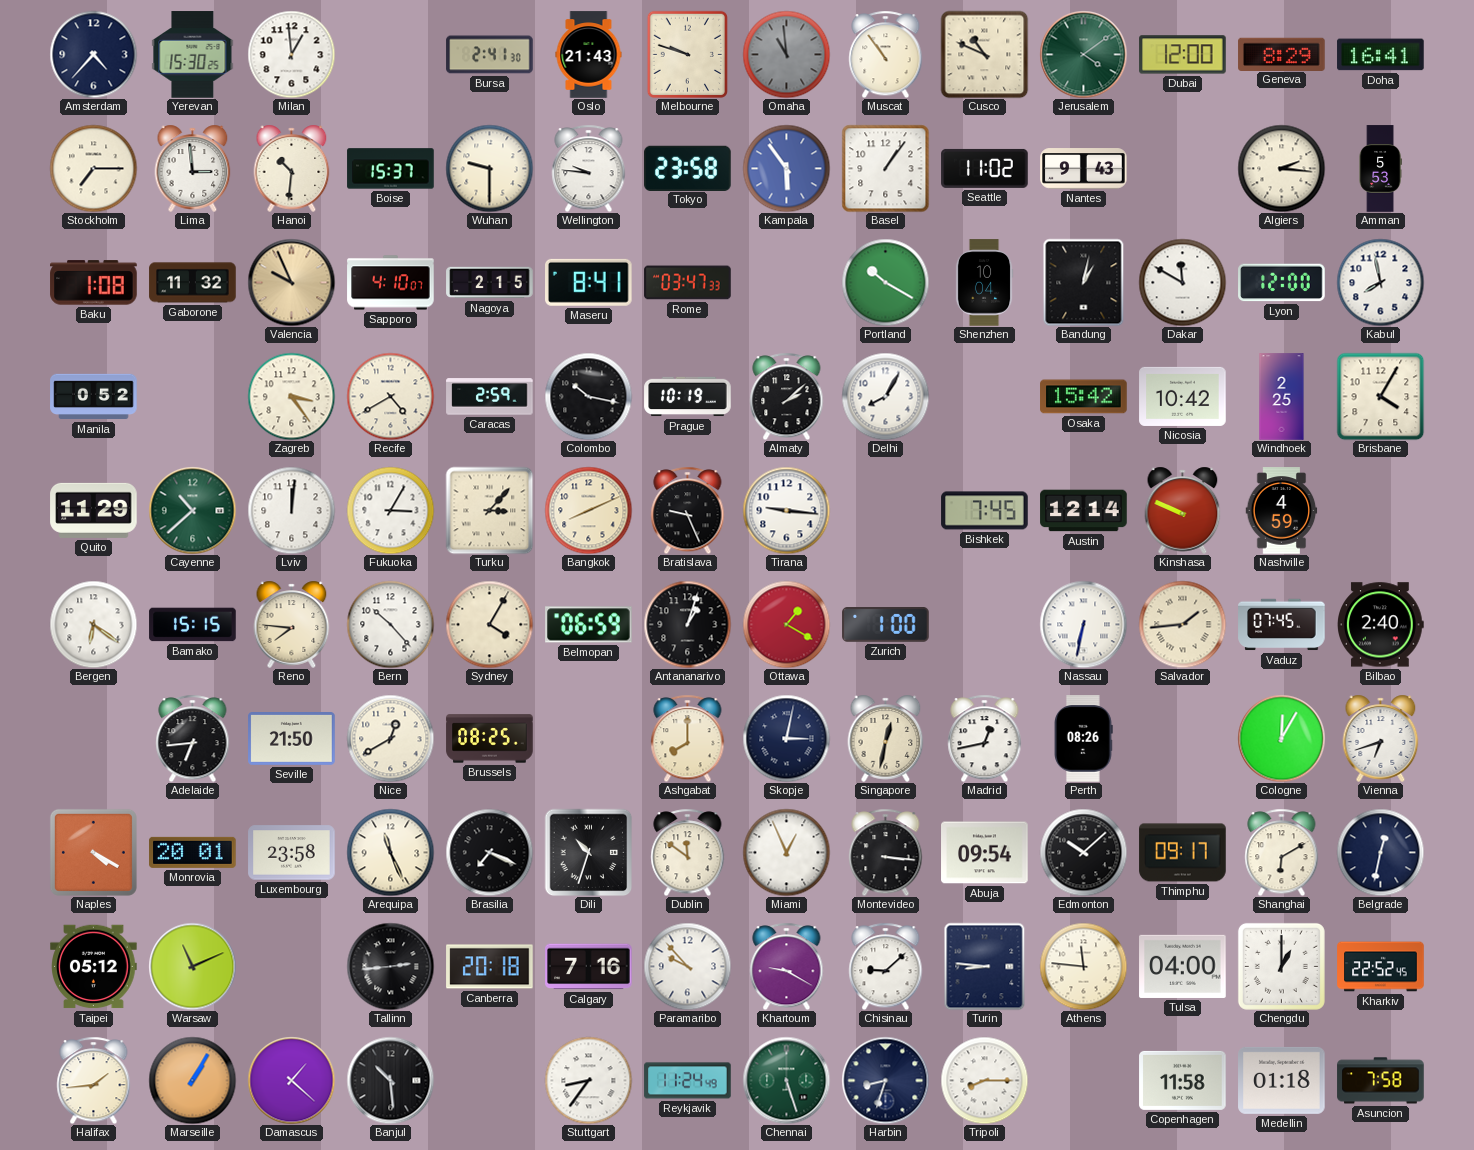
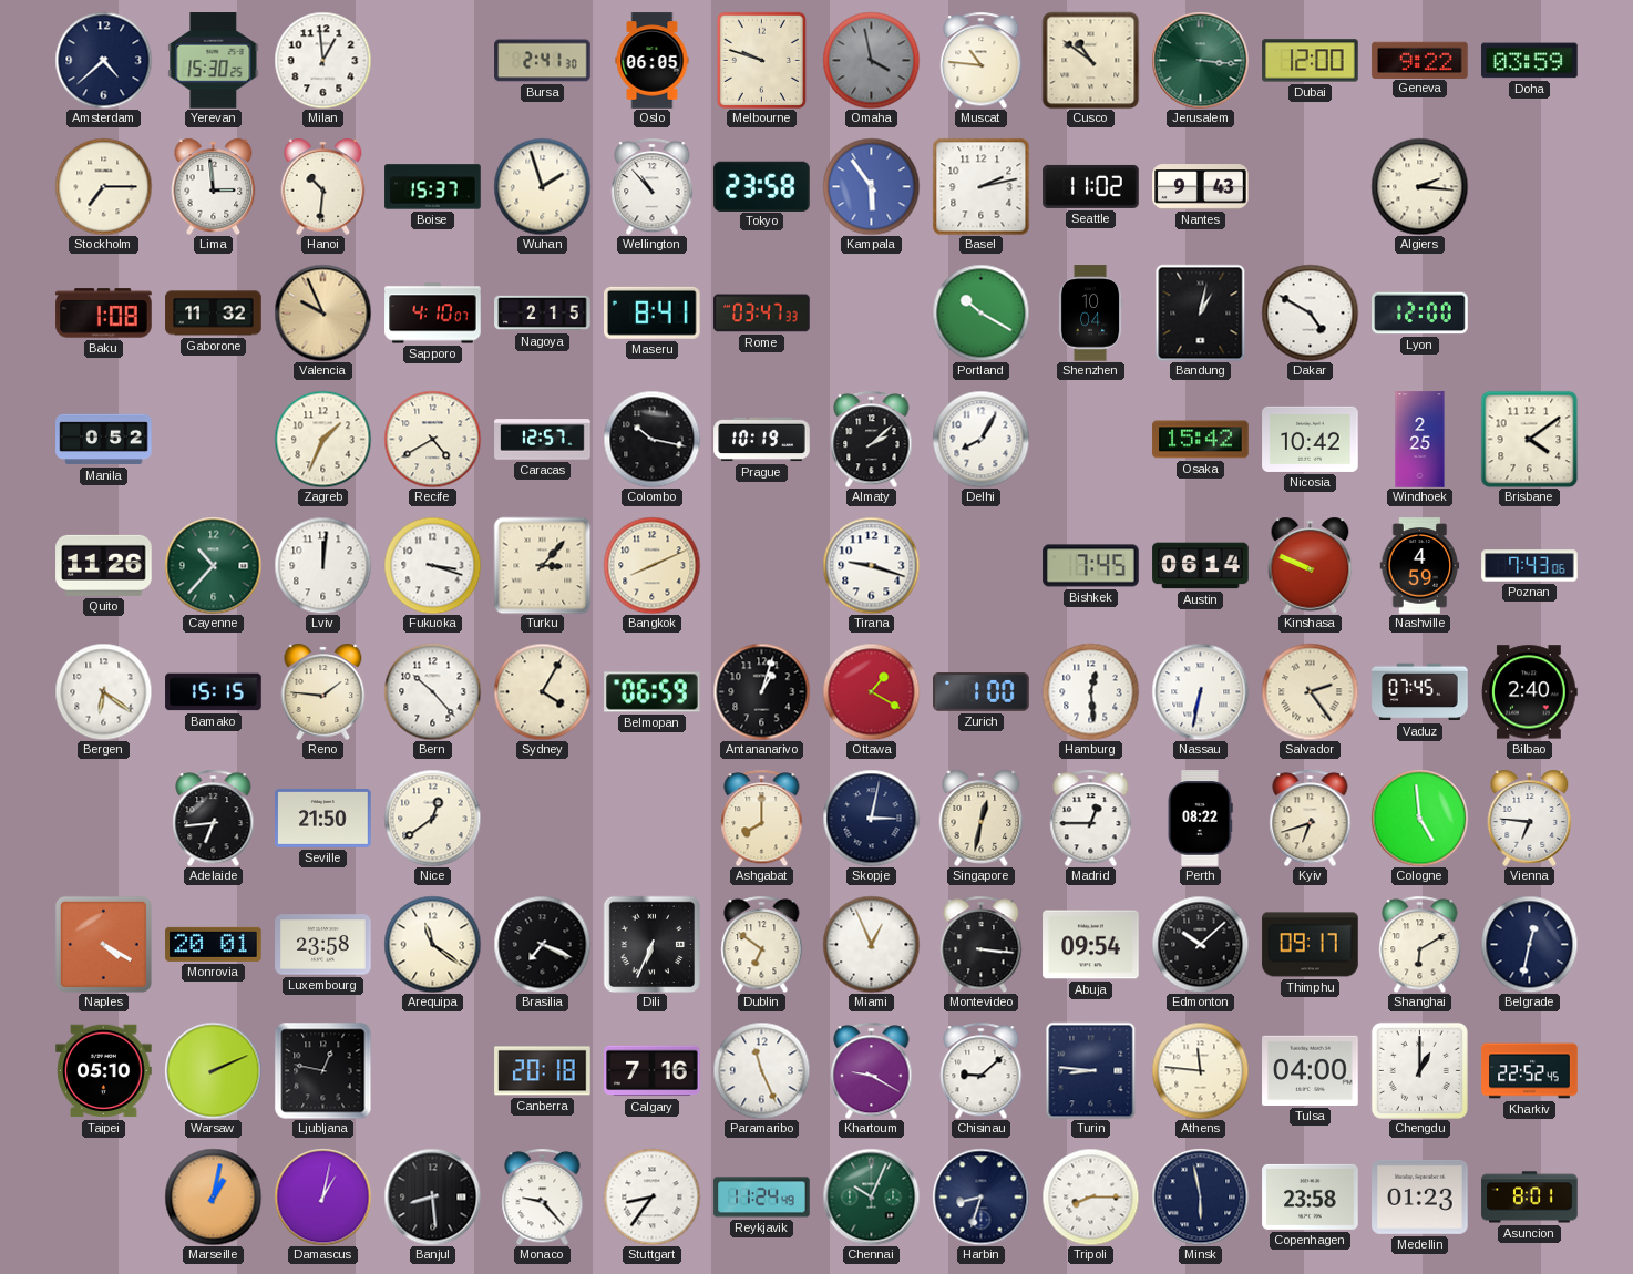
Amsterdam: 4:37 -> 4:38 (103, 60)
Oslo: 21:43 -> 06:05 (653, 61)
Omaha: 10:59 -> 3:58 (871, 60)
Muscat: 10:54 -> 10:46 (982, 60)
Cusco: 10:49 -> 10:51 (1090, 60)
Jerusalem: 4:09 -> 3:16 (1200, 60)
Geneva: 8:29 -> 9:22 (1420, 60)
Doha: 16:41 -> 03:59 (1530, 61)
Wuhan: 9:30 -> 1:57 (542, 186)
Wellington: 9:46 -> 10:53 (653, 186)
Basel: 1:06 -> 2:13 (980, 186)
Amman: 5:53 -> none (1380, 169)
Dakar: 11:50 -> 4:50 (1310, 312)
Kabul: 7:58 -> none (1380, 282)
Zagreb: 3:24 -> 1:34 (322, 439)
Caracas: 2:59 -> 12:57 (543, 440)
Brisbane: 4:05 -> 4:09 (1529, 439)
Quito: 11:29 -> 11:26 (104, 565)
Cayenne: 10:38 -> 10:37 (213, 565)
Fukuoka: 3:05 -> 3:18 (432, 565)
Bratislava: 9:26 -> none (688, 510)
Tirana: 9:16 -> 9:18 (871, 565)
Austin: 12:14 -> 06:14 (1201, 566)
Poznan: none -> 7:43 (1530, 566)
Reno: 7:46 -> 1:46 (323, 691)
Hamburg: none -> 12:29 (1090, 691)
Salvador: 1:44 -> 2:24 (1310, 691)
Nice: 12:40 -> 12:39 (432, 818)
Brussels: 08:25 -> none (490, 739)
Madrid: 12:43 -> 12:45 (1091, 818)
Perth: 08:26 -> 08:22 (1200, 819)
Kyiv: none -> 6:42 (1311, 818)
Cologne: 12:05 -> 4:59 (1419, 818)
Vienna: 6:42 -> 6:46 (1530, 818)
Arequipa: 11:26 -> 11:21 (432, 944)
Dili: 10:33 -> 6:34 (651, 944)
Dublin: 11:51 -> 6:51 (762, 944)
Taipei: 05:12 -> 05:10 (104, 1071)
Warsaw: 11:11 -> 2:11 (213, 1070)
Ljubljana: none -> 12:47 (322, 1070)
Tallinn: 2:44 -> none (390, 966)
Paramaribo: 9:53 -> 11:26 (761, 1070)
Halifax: 1:44 -> none (94, 1080)
Marseille: 1:05 -> 1:02 (213, 1196)
Damascus: 1:22 -> 1:02 (322, 1196)
Banjul: 10:29 -> 8:29 (432, 1196)
Monaco: none -> 9:23 (543, 1196)
Chennai: 5:27 -> 10:04 (871, 1196)
Minsk: none -> 5:58 (1200, 1196)
Copenhagen: 11:58 -> 23:58 (1311, 1196)
Medellin: 01:18 -> 01:23 (1420, 1196)
Asuncion: 7:58 -> 8:01 (1530, 1198)
